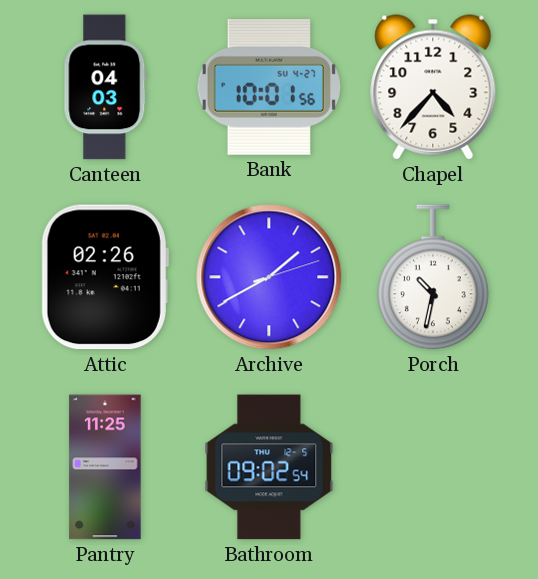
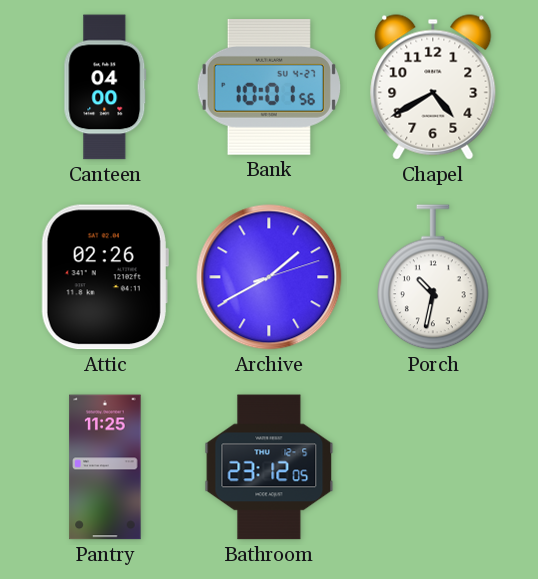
Canteen: 04:03 -> 04:00 (105, 87)
Chapel: 4:37 -> 4:40 (433, 87)
Bathroom: 09:02 -> 23:12 (269, 467)
